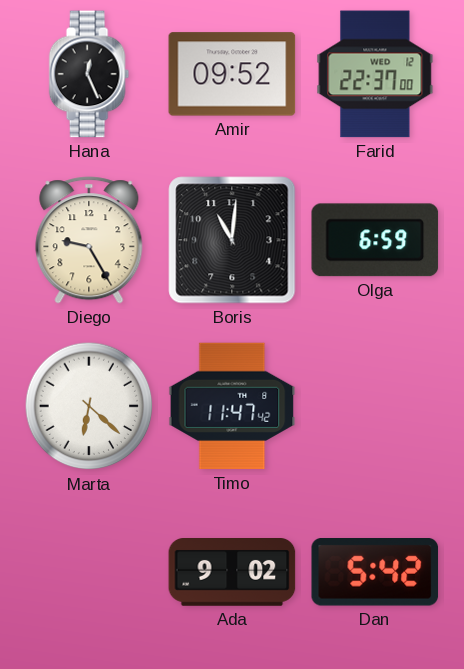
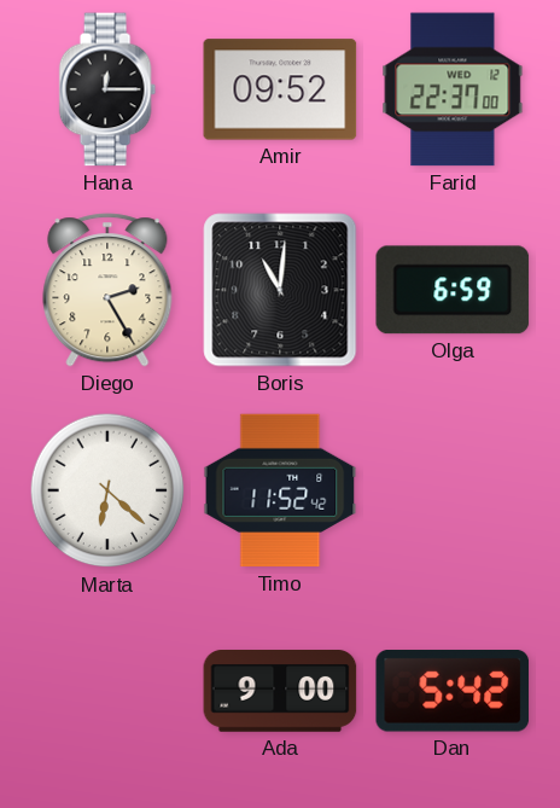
Hana: 12:26 -> 12:15 (107, 89)
Diego: 9:25 -> 2:25 (107, 290)
Timo: 11:47 -> 11:52 (280, 490)
Ada: 9:02 -> 9:00 (280, 692)
